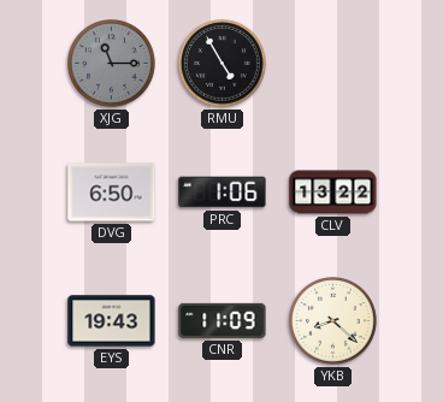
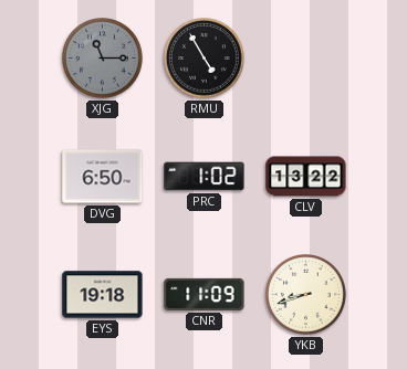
PRC: 1:06 -> 1:02 (205, 177)
EYS: 19:43 -> 19:18 (103, 295)
YKB: 8:22 -> 8:42 (306, 295)
